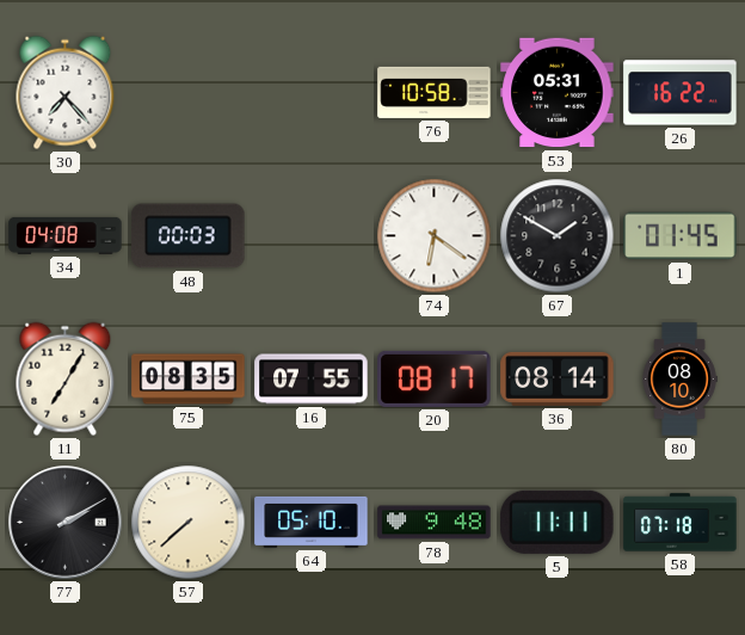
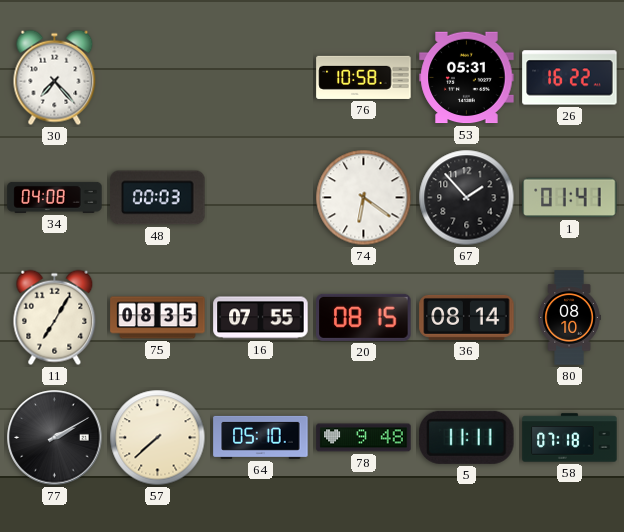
67: 1:50 -> 1:53 (467, 198)
1: 01:45 -> 01:41 (570, 198)
20: 08:17 -> 08:15 (364, 317)
